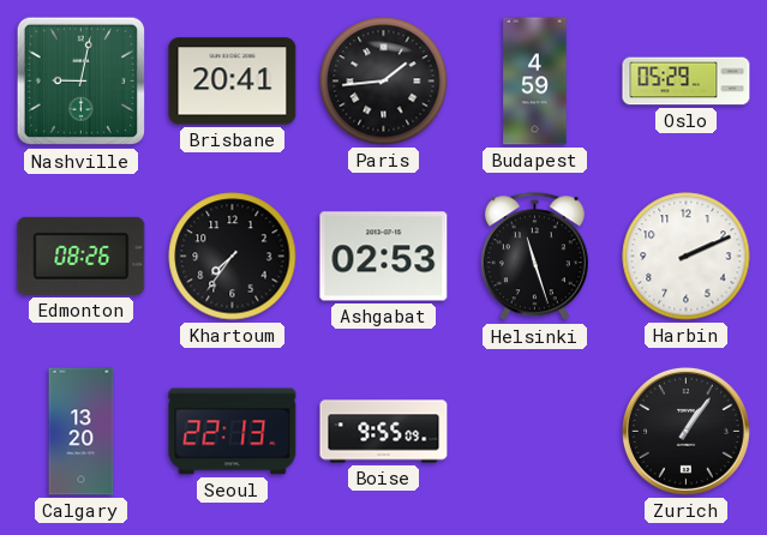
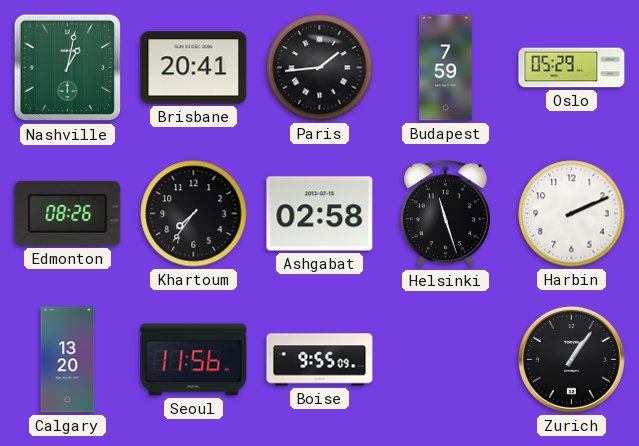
Nashville: 9:02 -> 1:02 (68, 68)
Budapest: 4:59 -> 7:59 (446, 68)
Ashgabat: 02:53 -> 02:58 (320, 214)
Seoul: 22:13 -> 11:56 (194, 360)
